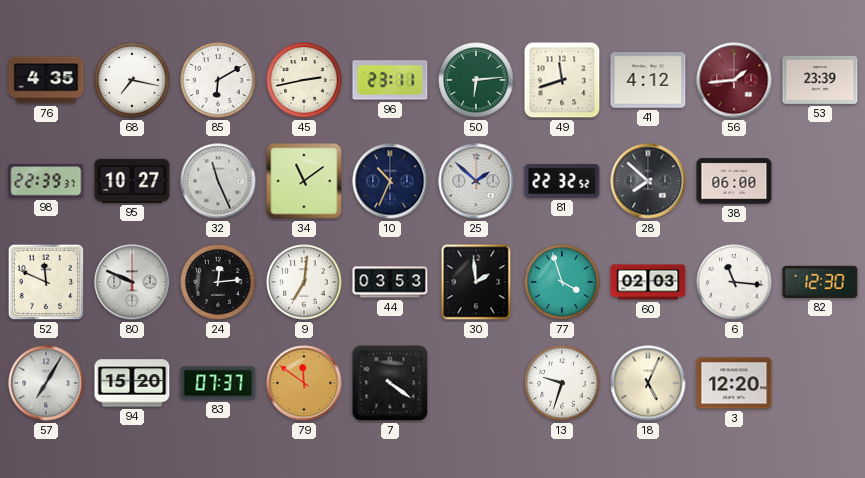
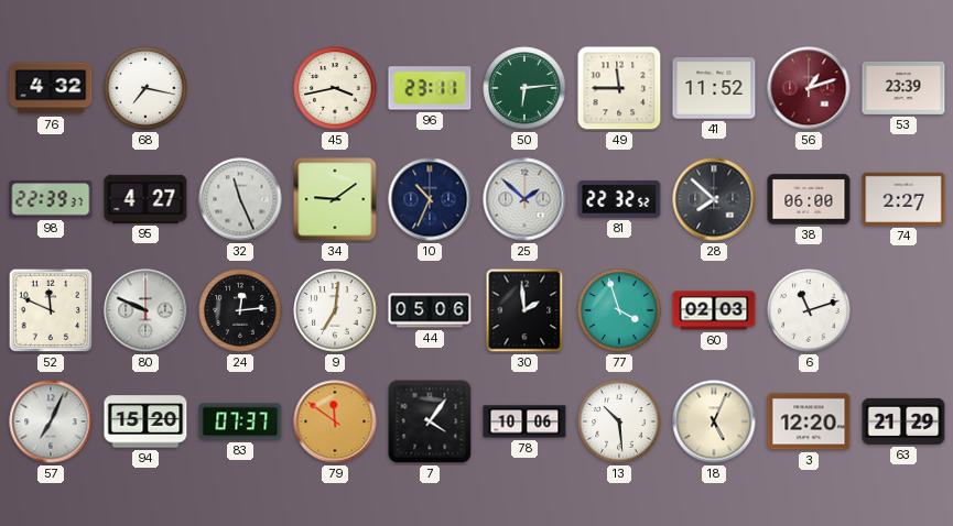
76: 4:35 -> 4:32 (51, 88)
85: 6:10 -> none (218, 80)
45: 2:43 -> 3:43 (335, 88)
49: 11:42 -> 11:45 (619, 88)
41: 4:12 -> 11:52 (714, 88)
56: 1:44 -> 1:12 (809, 88)
95: 10:27 -> 4:27 (145, 199)
34: 11:09 -> 9:09 (335, 199)
74: none -> 2:27 (903, 199)
44: 03:53 -> 05:06 (430, 310)
6: 11:16 -> 11:12 (809, 310)
82: 12:30 -> none (820, 282)
57: 7:05 -> 7:04 (51, 421)
7: 4:21 -> 4:06 (430, 421)
78: none -> 10:06 (524, 421)
13: 9:33 -> 10:29 (619, 421)
63: none -> 21:29 (903, 421)
